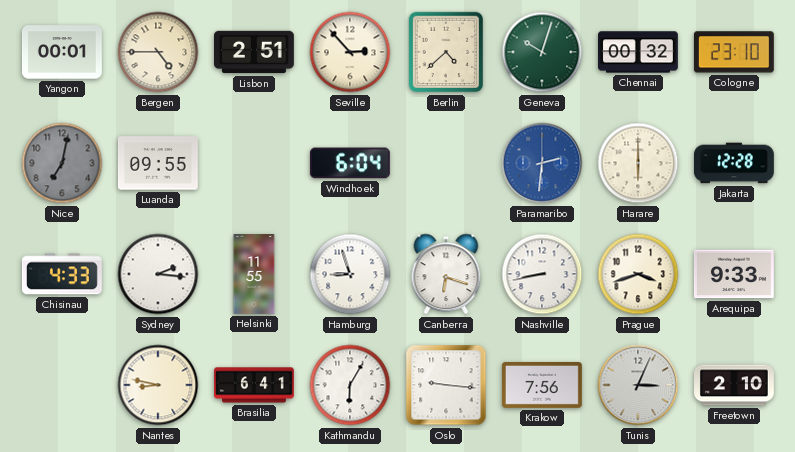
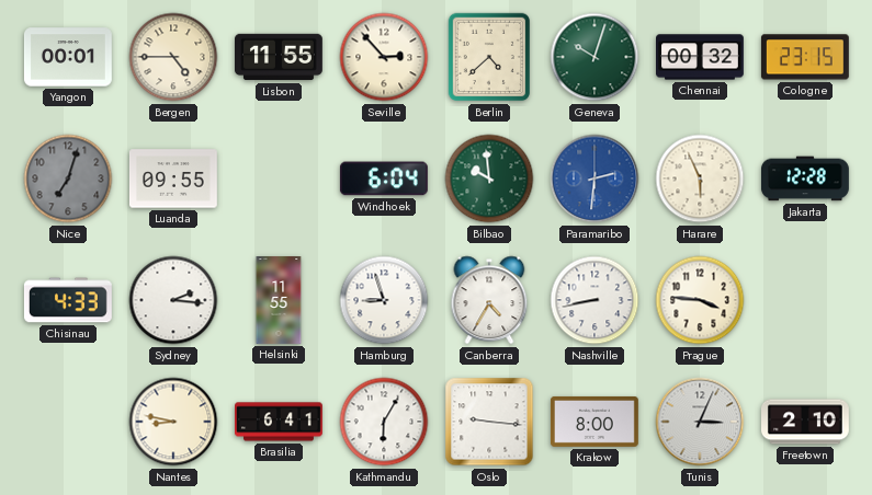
Lisbon: 2:51 -> 11:55 (280, 57)
Cologne: 23:10 -> 23:15 (805, 57)
Nice: 7:02 -> 7:03 (68, 179)
Bilbao: none -> 9:59 (489, 179)
Harare: 6:00 -> 5:56 (700, 179)
Canberra: 6:18 -> 4:35 (489, 300)
Prague: 3:42 -> 3:46 (700, 300)
Arequipa: 9:33 -> none (734, 274)
Krakow: 7:56 -> 8:00 (594, 422)
